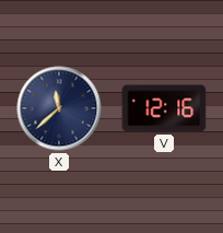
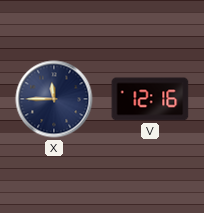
X: 11:38 -> 11:45 (54, 99)
